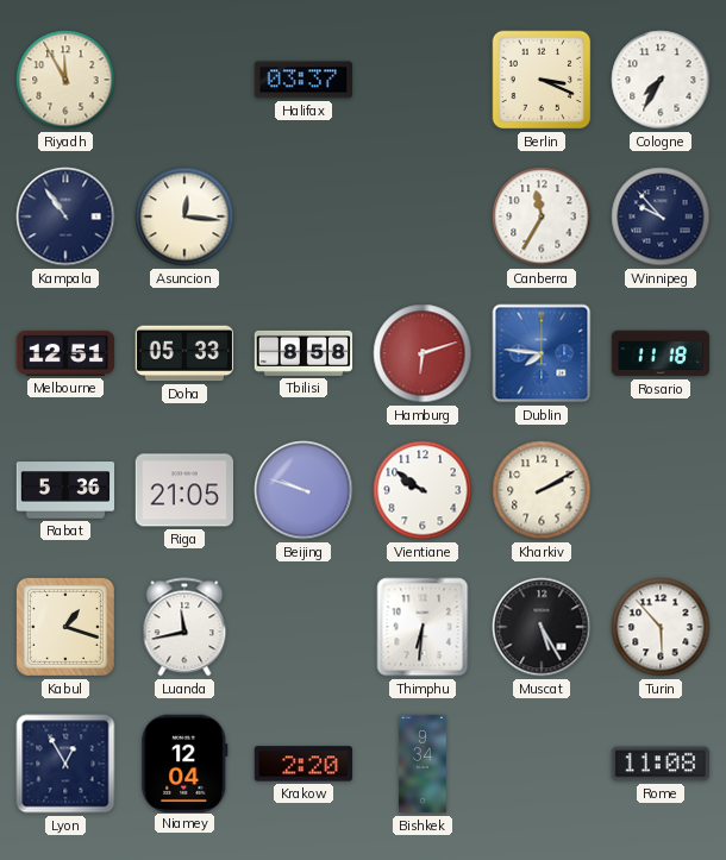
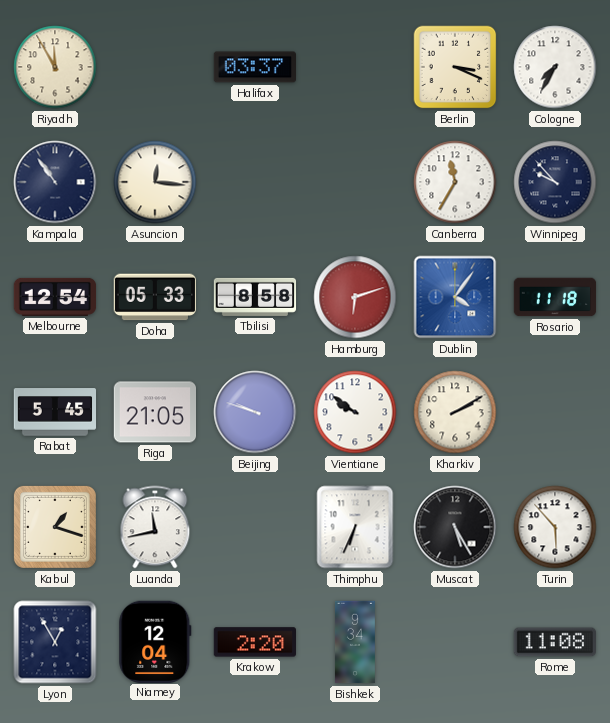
Melbourne: 12:51 -> 12:54 (55, 297)
Dublin: 7:46 -> 4:06 (455, 297)
Rabat: 5:36 -> 5:45 (55, 412)
Thimphu: 6:31 -> 6:34 (355, 527)
